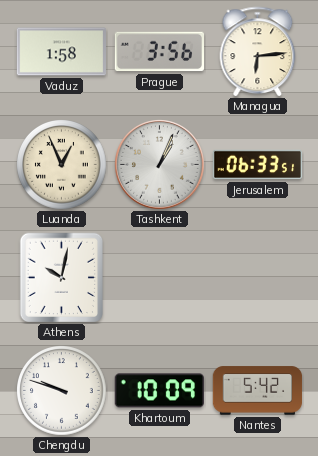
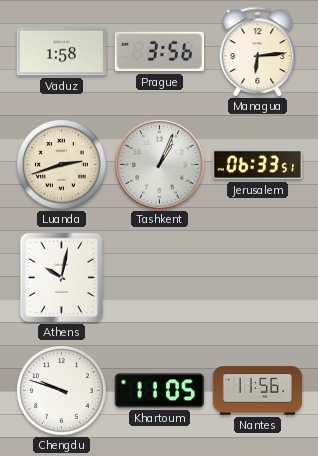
Luanda: 12:56 -> 2:42 (62, 165)
Khartoum: 10:09 -> 11:05 (159, 391)
Nantes: 5:42 -> 11:56 (258, 391)
